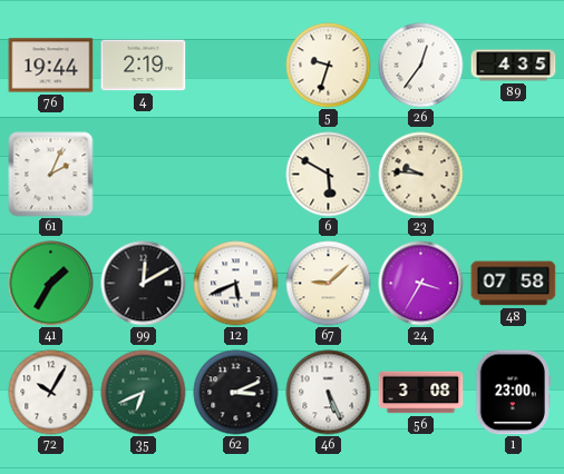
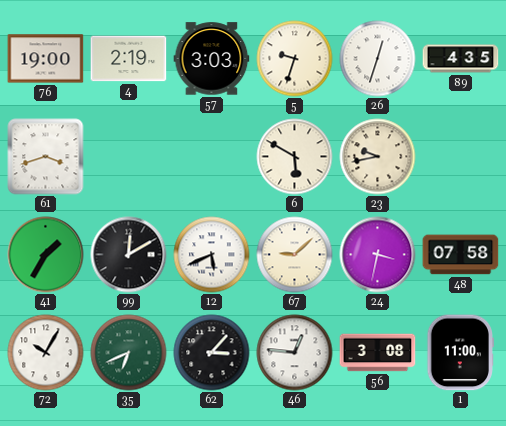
76: 19:44 -> 19:00 (46, 59)
57: none -> 3:03 (212, 59)
26: 12:36 -> 12:33 (378, 59)
61: 2:04 -> 3:42 (46, 157)
23: 9:46 -> 9:43 (378, 157)
24: 3:35 -> 3:32 (378, 255)
62: 3:11 -> 3:07 (212, 353)
46: 5:26 -> 12:46 (295, 353)
1: 23:00 -> 11:00 (460, 353)
